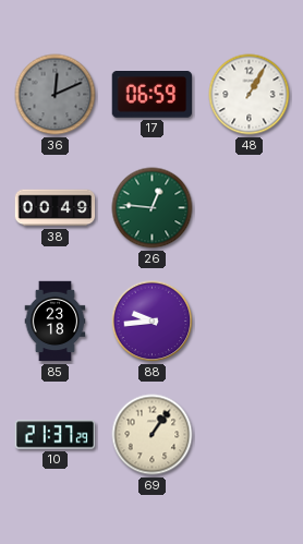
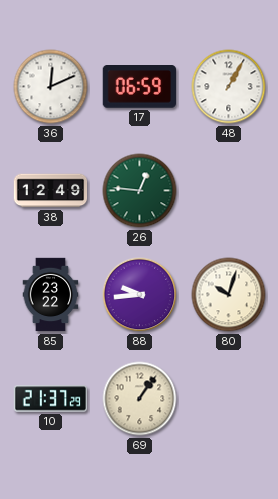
36 dial: grey -> white (51, 87)
38: 00:49 -> 12:49 (51, 191)
85: 23:18 -> 23:22 (51, 295)
80: none -> 10:03 (229, 295)
